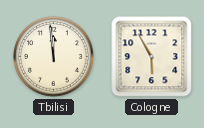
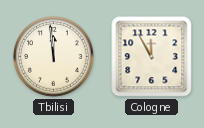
Cologne: 5:55 -> 11:55 (152, 57)
